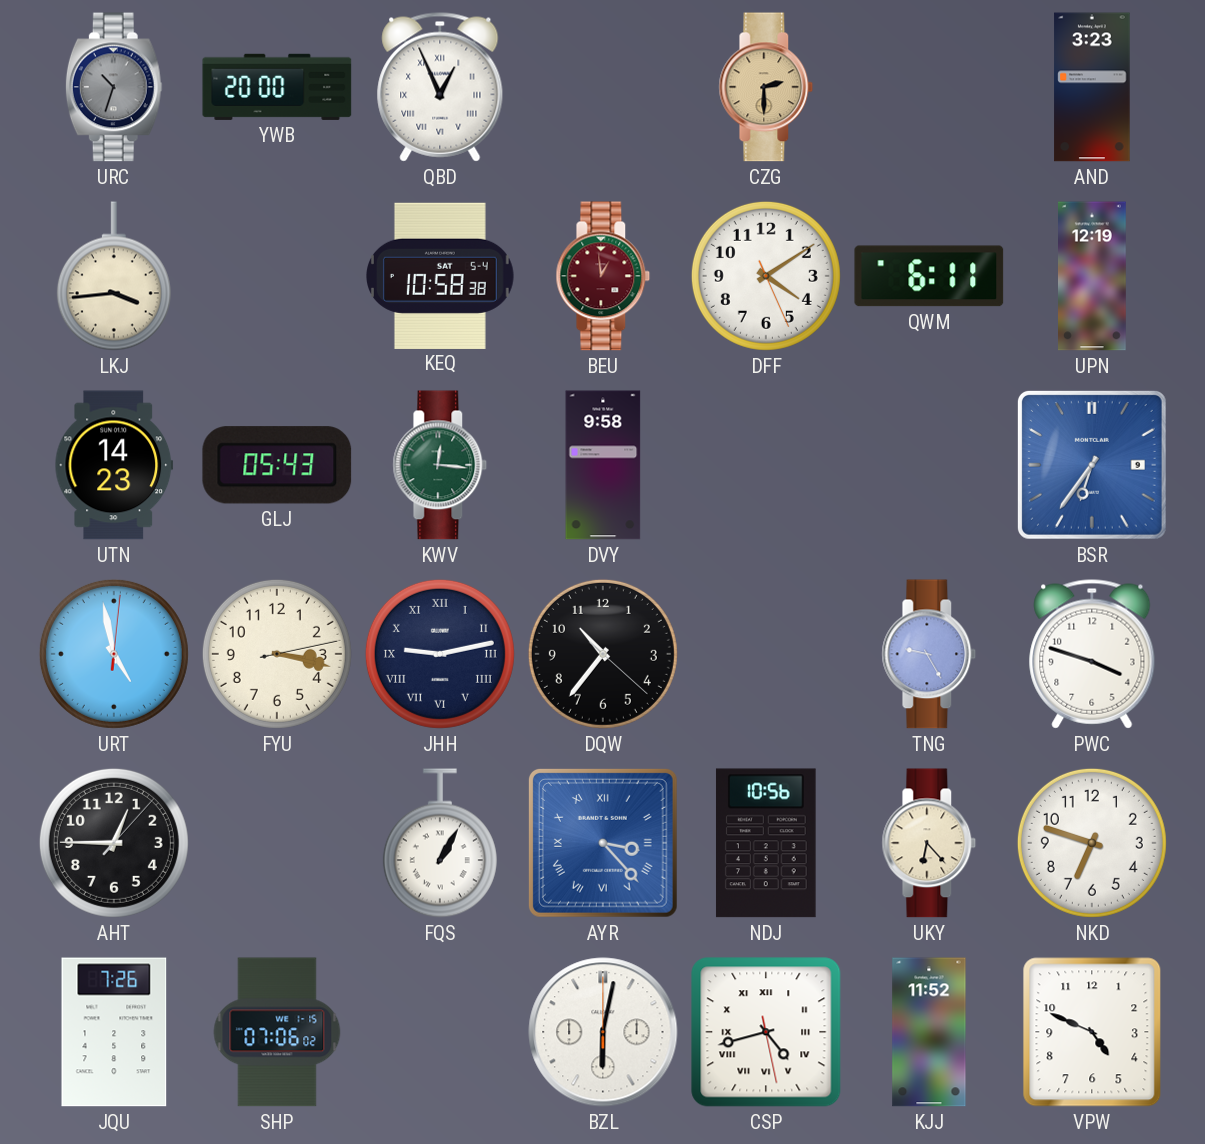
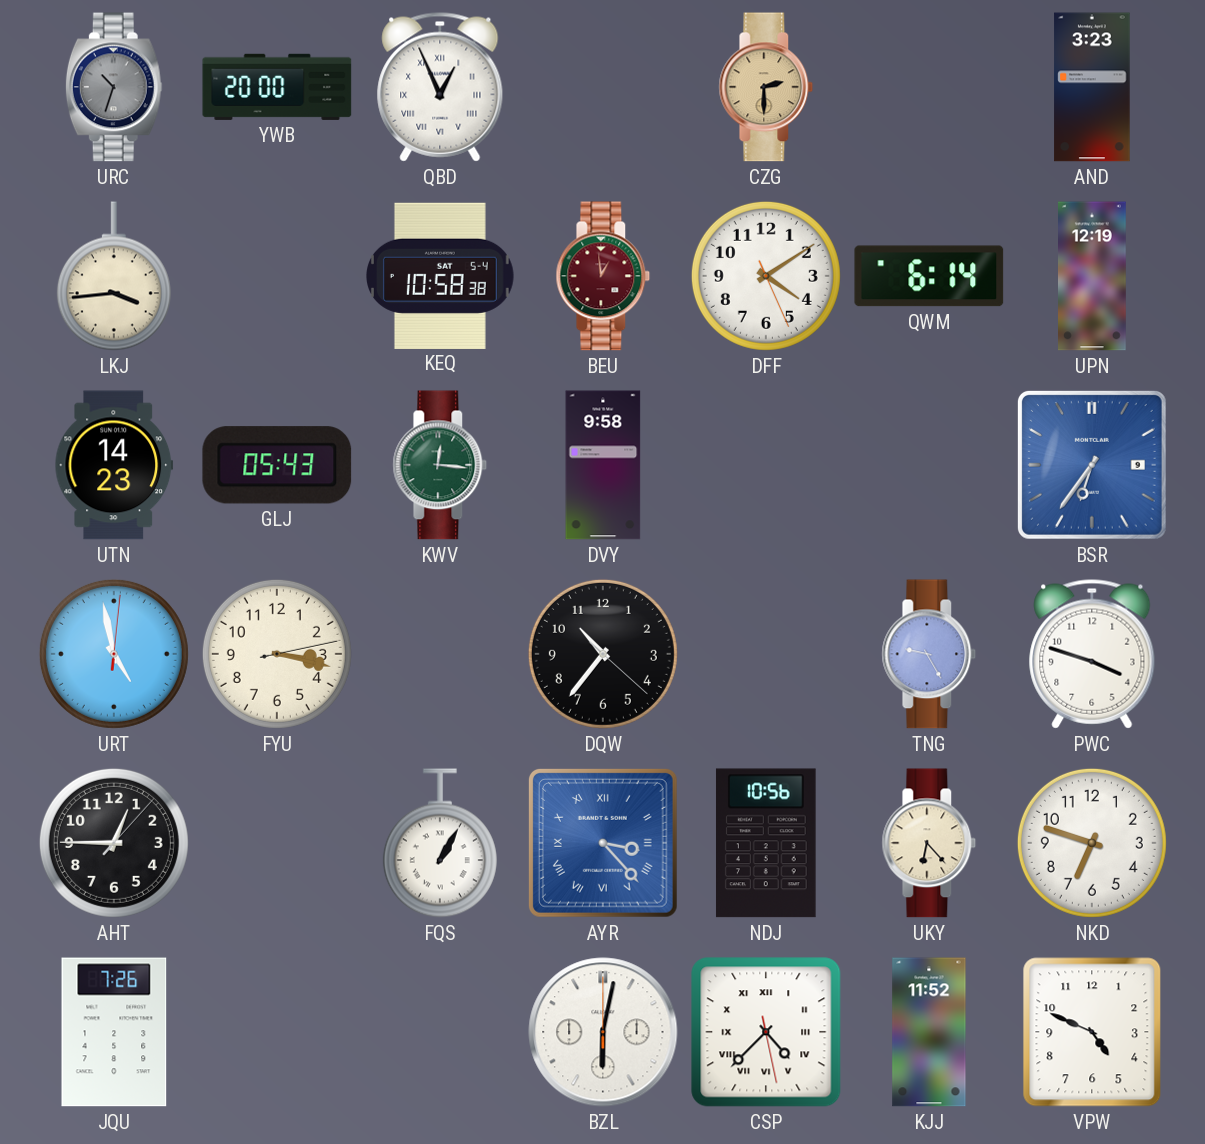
QWM: 6:11 -> 6:14 (929, 276)
JHH: 9:13 -> none (440, 654)
SHP: 07:06 -> none (277, 1032)
CSP: 4:42 -> 4:37 (766, 1032)
